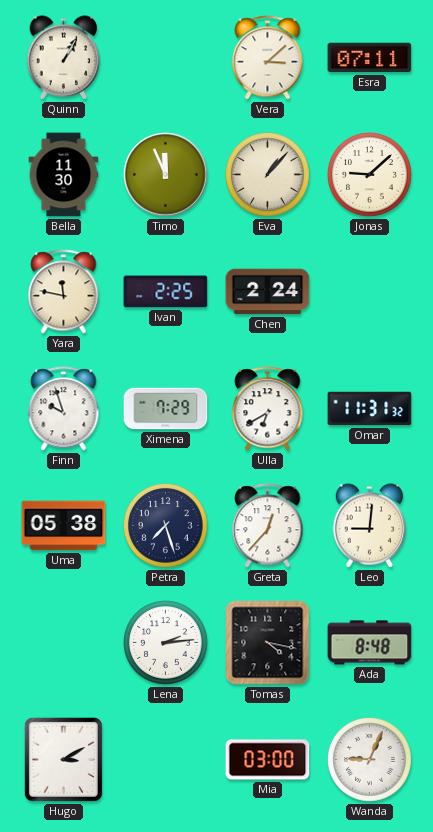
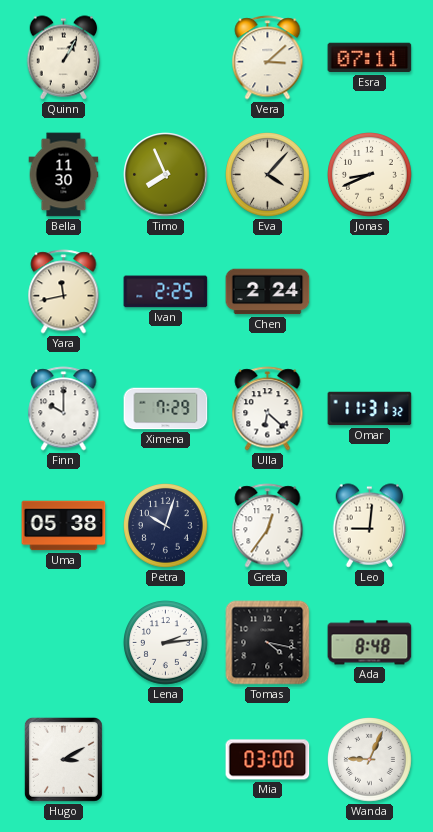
Timo: 11:56 -> 7:56 (166, 175)
Eva: 1:07 -> 4:07 (268, 175)
Jonas: 9:08 -> 8:41 (370, 175)
Yara: 11:47 -> 11:43 (64, 292)
Finn: 9:57 -> 10:00 (64, 409)
Ulla: 6:40 -> 6:22 (268, 409)
Petra: 7:27 -> 10:03 (166, 526)
Greta: 12:37 -> 12:36 (268, 526)
